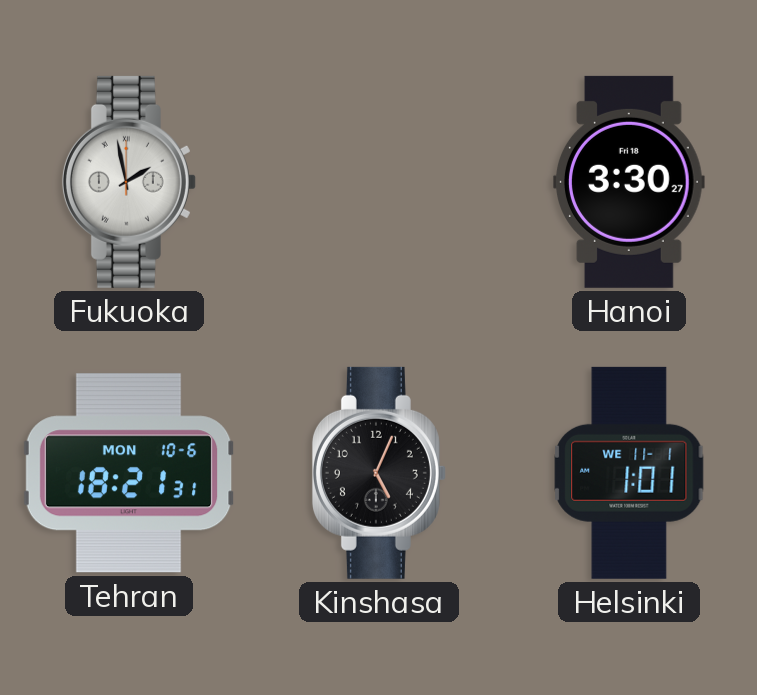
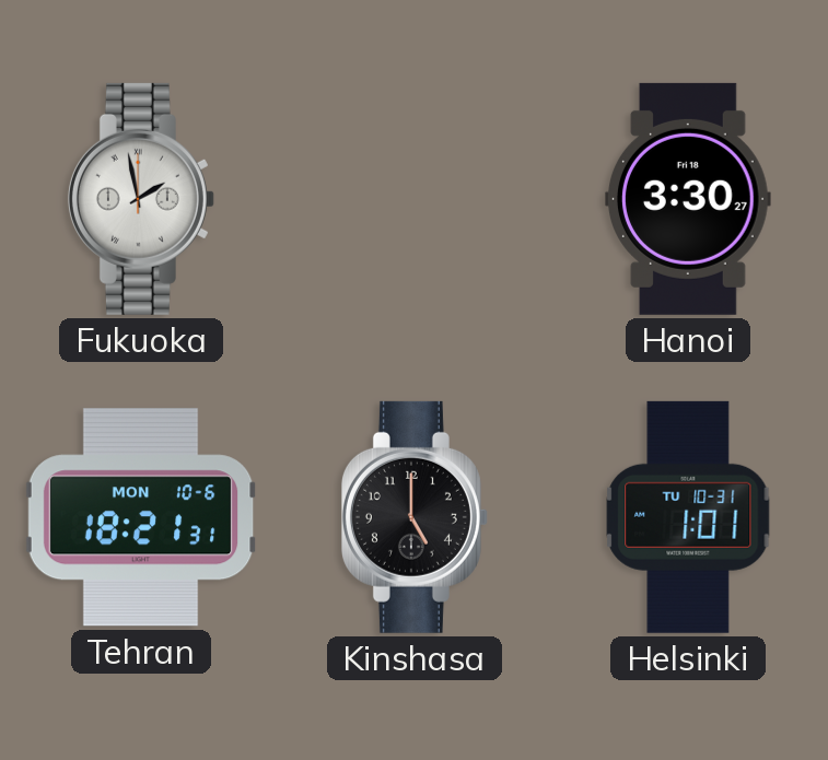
Kinshasa: 5:04 -> 5:00 (415, 517)
Helsinki date: WE 11-1 -> TU 10-31 (688, 517)
